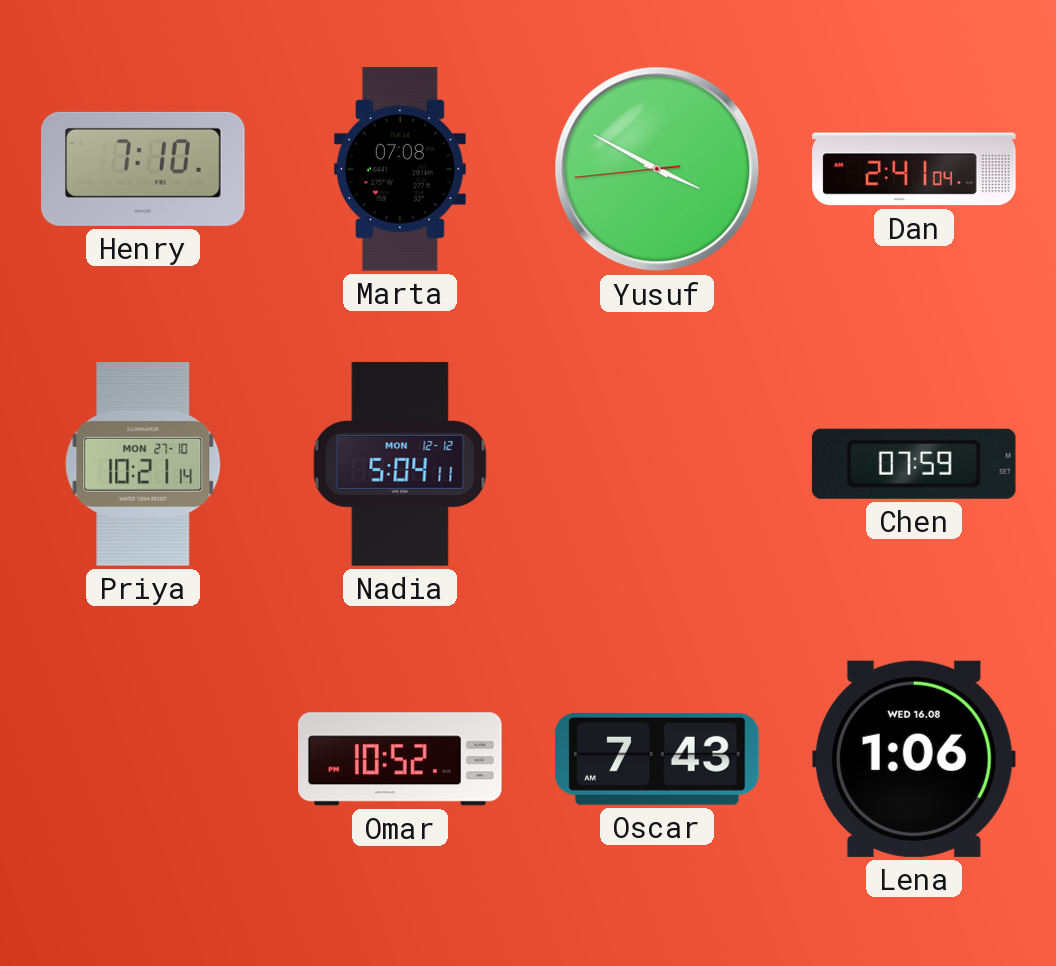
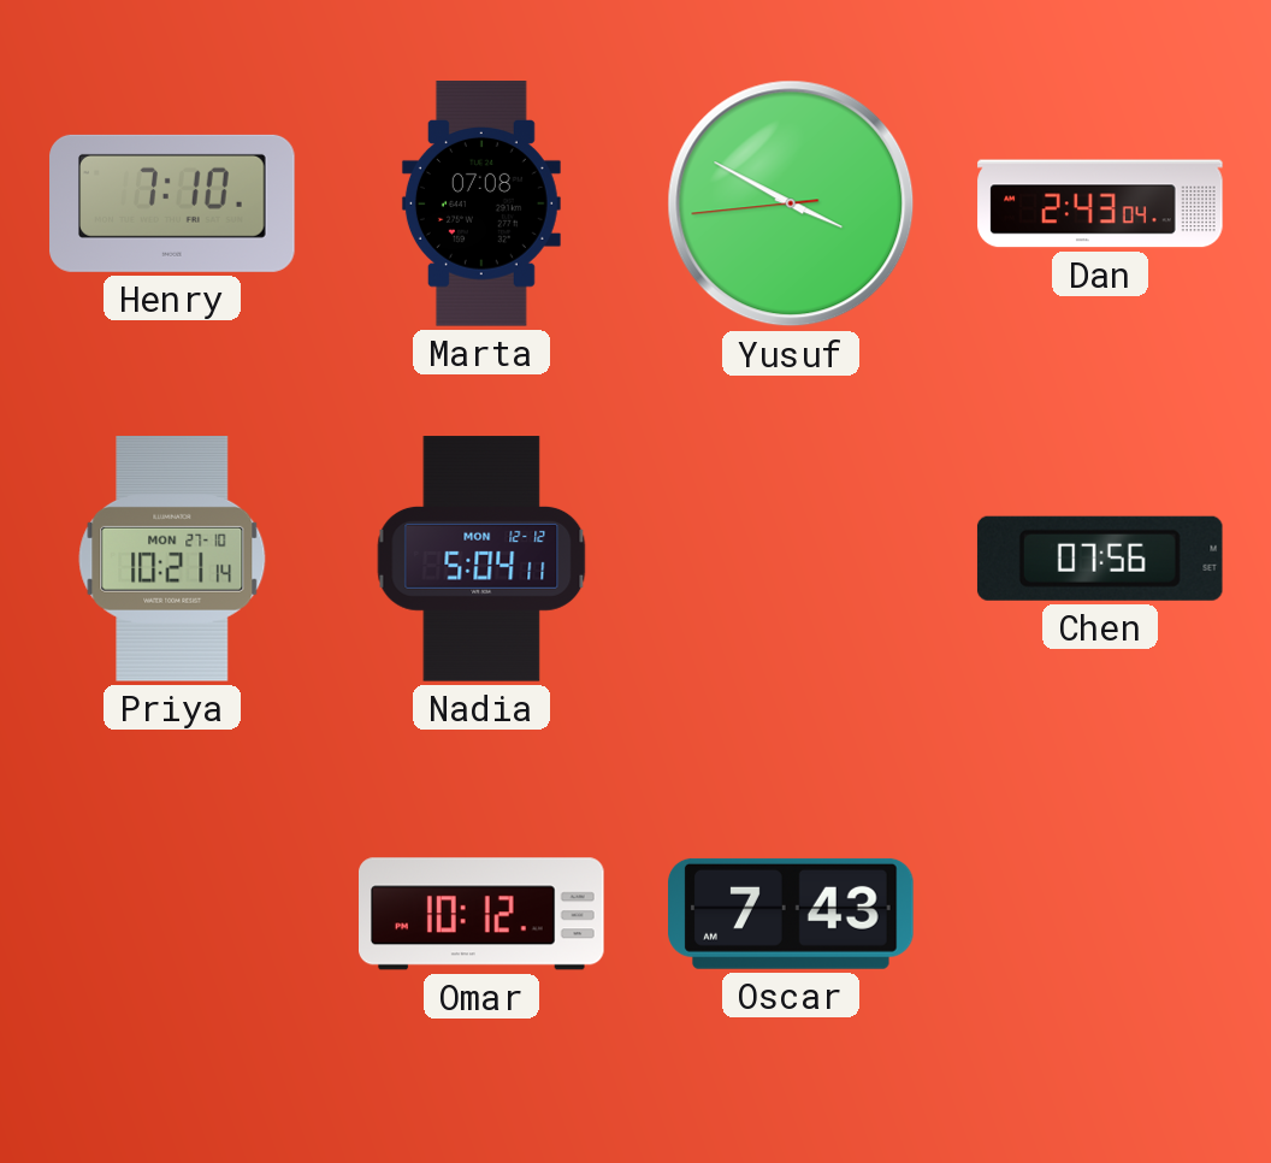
Dan: 2:41 -> 2:43 (1100, 203)
Chen: 07:59 -> 07:56 (1100, 559)
Omar: 10:52 -> 10:12 (483, 914)
Lena: 1:06 -> none (915, 759)
